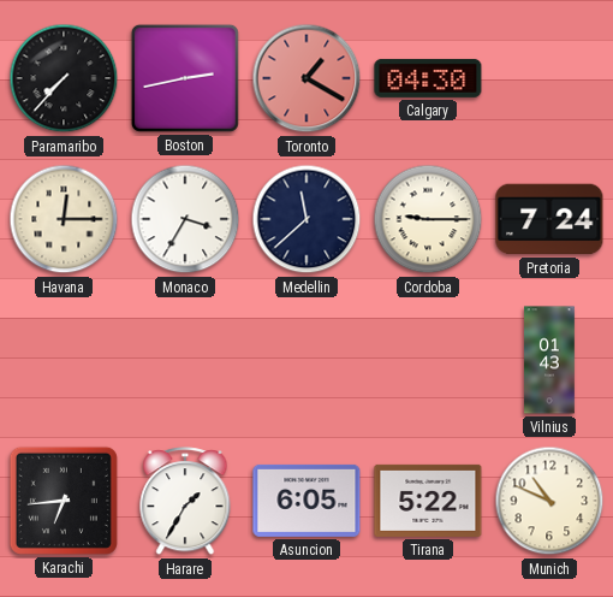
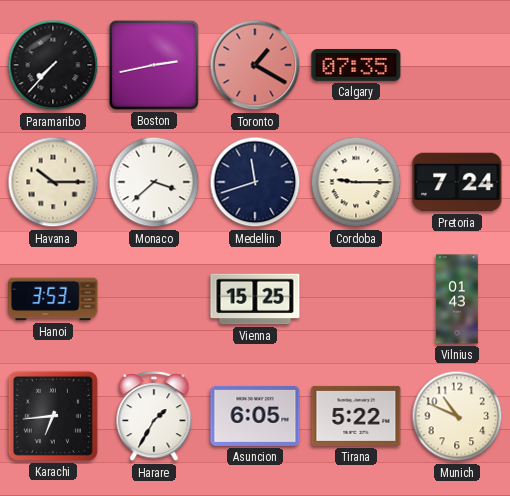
Calgary: 04:30 -> 07:35 (356, 65)
Havana: 12:15 -> 10:15 (53, 182)
Monaco: 3:35 -> 3:38 (154, 182)
Medellin: 11:38 -> 11:42 (255, 182)
Hanoi: none -> 3:53 (53, 299)
Vienna: none -> 15:25 (255, 299)
